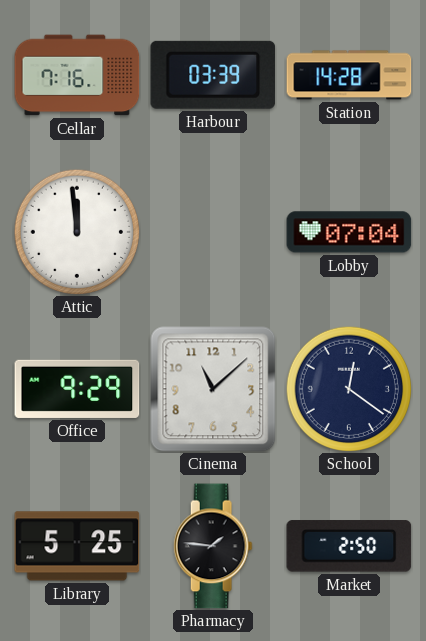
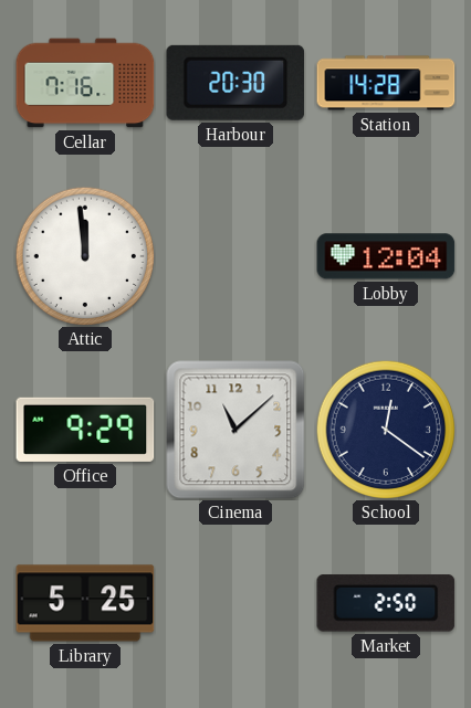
Harbour: 03:39 -> 20:30 (236, 83)
Lobby: 07:04 -> 12:04 (386, 256)
Pharmacy: 1:46 -> none (213, 546)
